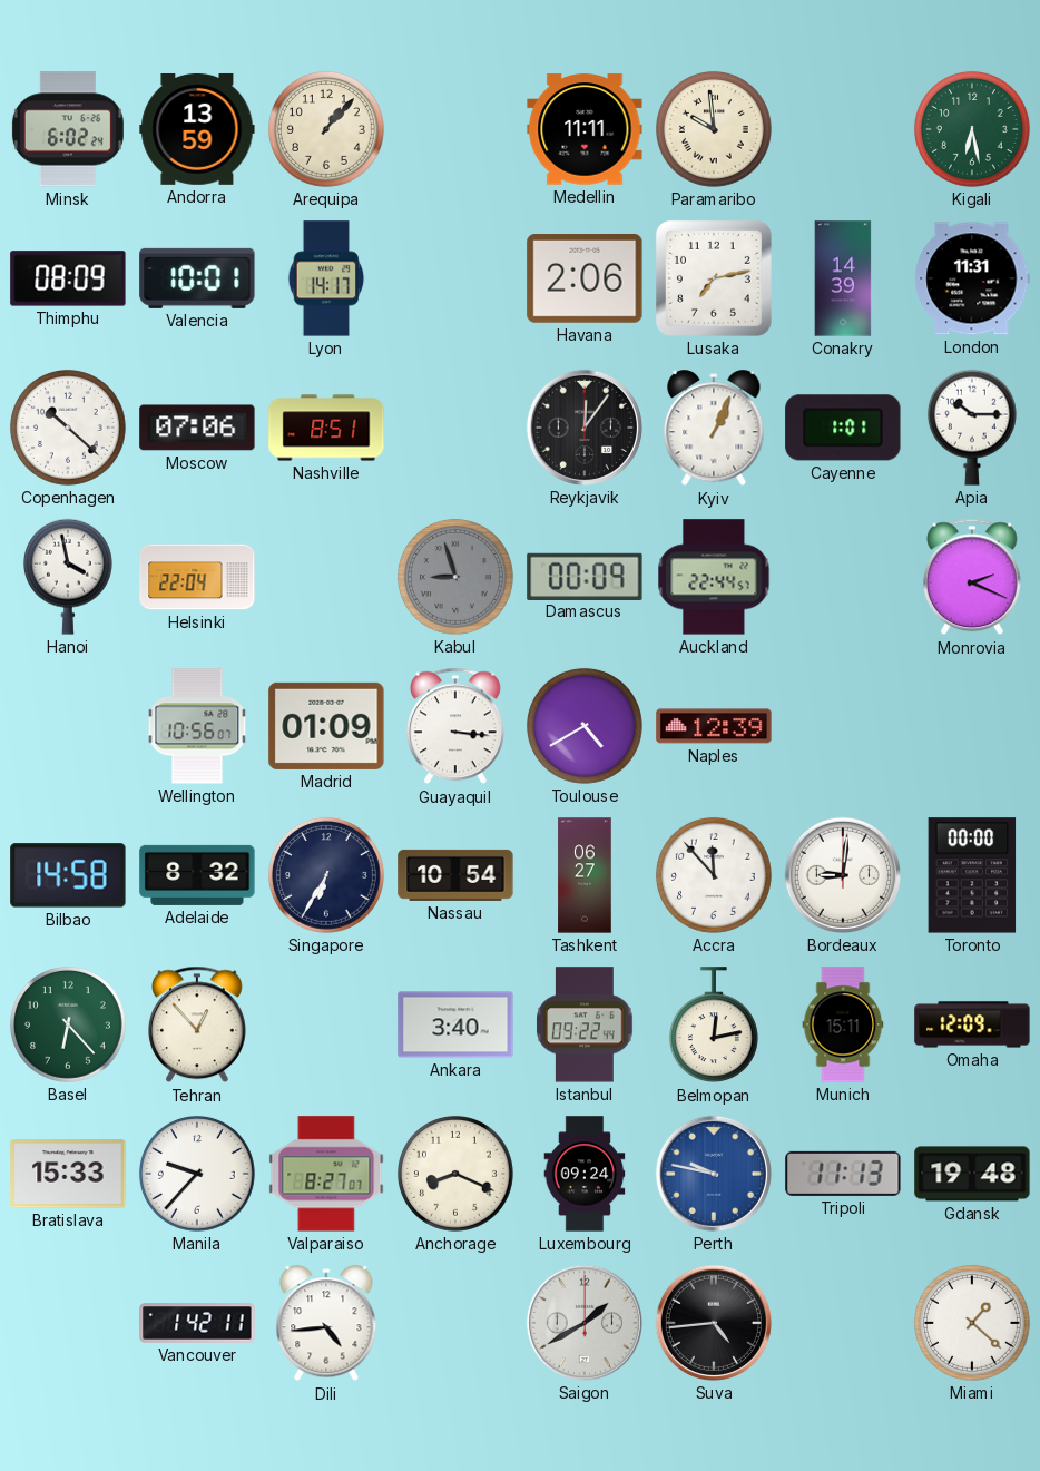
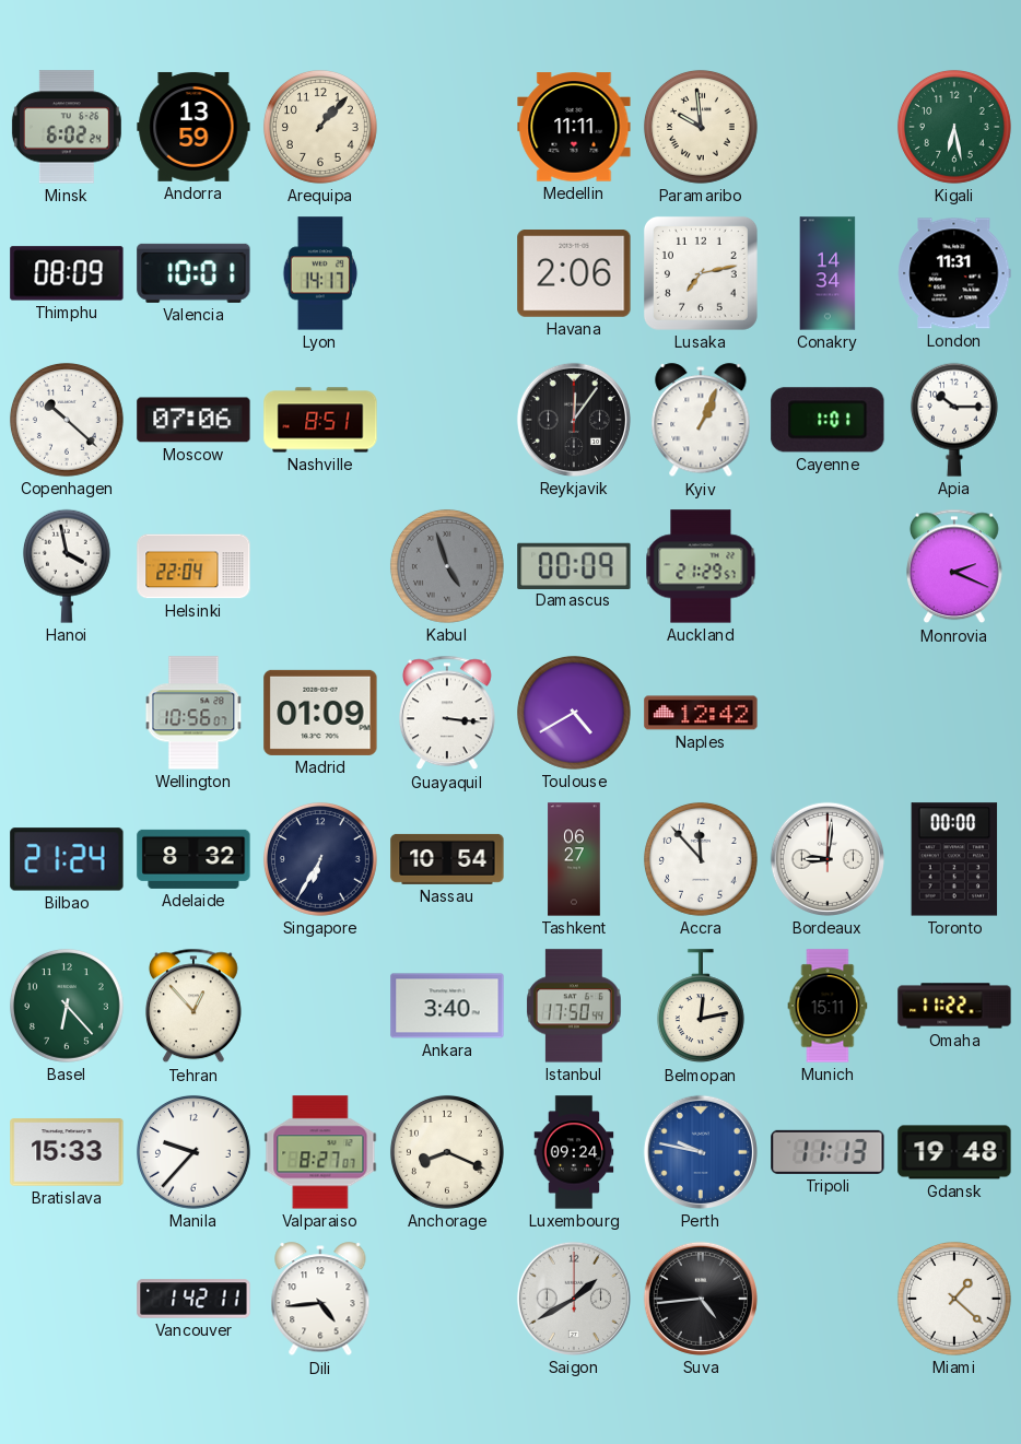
Conakry: 14:39 -> 14:34 (828, 273)
Kabul: 8:57 -> 4:57 (447, 566)
Auckland: 22:44 -> 21:29 (701, 566)
Naples: 12:39 -> 12:42 (701, 713)
Bilbao: 14:58 -> 21:24 (67, 859)
Istanbul: 09:22 -> 17:50 (574, 1006)
Omaha: 12:09 -> 11:22 (954, 1006)
